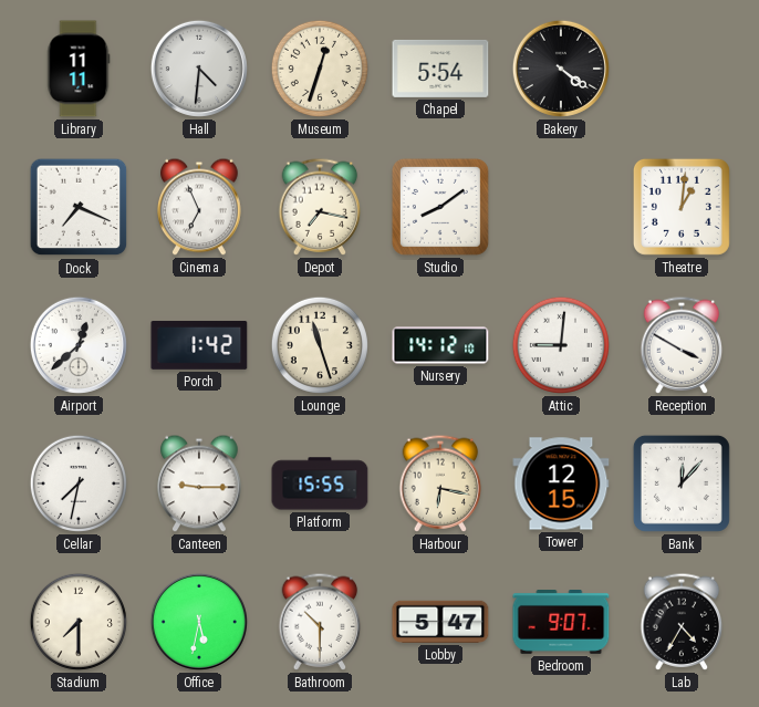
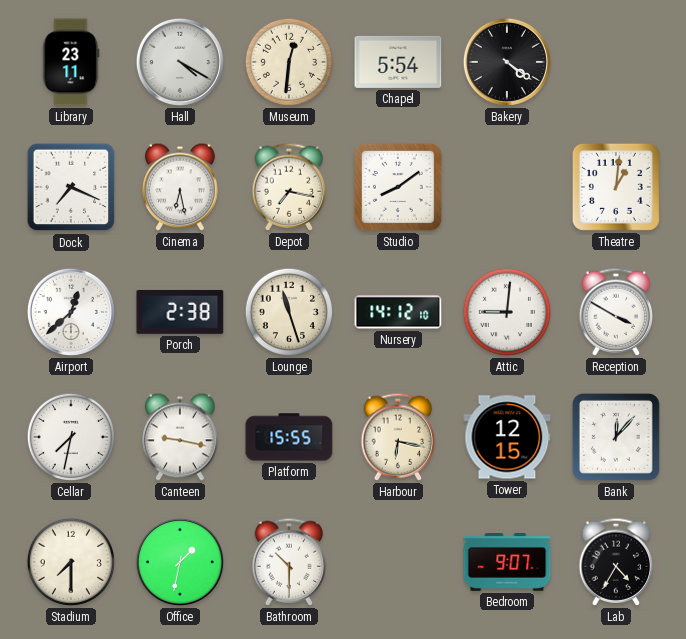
Library: 11:11 -> 23:11 (71, 62)
Hall: 4:31 -> 4:20 (180, 62)
Museum: 12:33 -> 12:31 (289, 62)
Cinema: 6:56 -> 6:28 (180, 187)
Porch: 1:42 -> 2:38 (180, 312)
Canteen: 9:15 -> 9:17 (180, 437)
Office: 5:32 -> 1:32 (180, 562)
Lobby: 5:47 -> none (440, 622)
